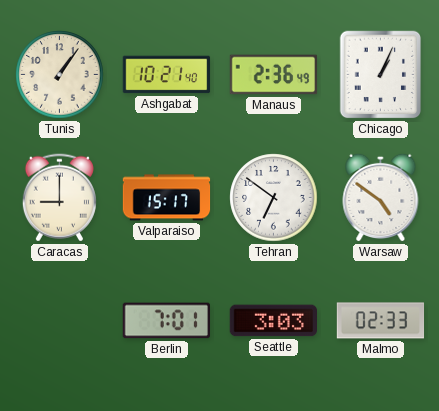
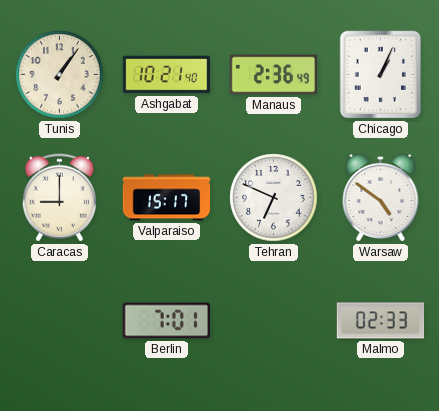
Tehran: 6:51 -> 6:49 (274, 198)
Seattle: 3:03 -> none (273, 321)
